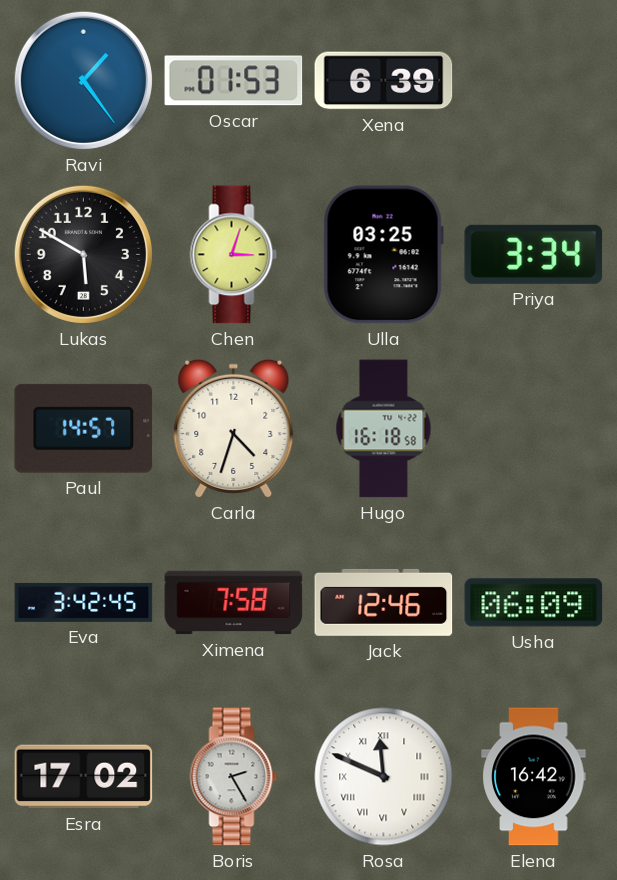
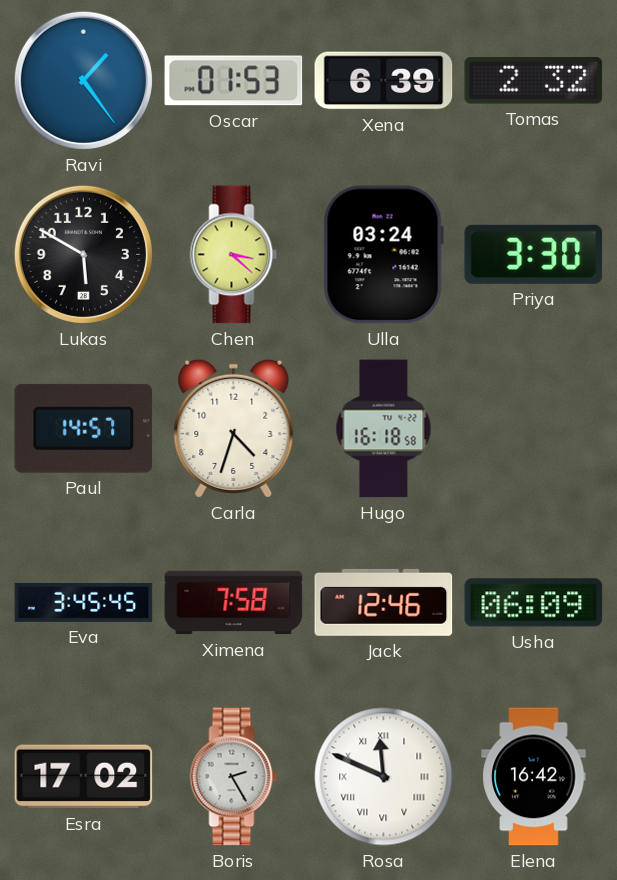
Tomas: none -> 2:32 (534, 81)
Chen: 3:03 -> 3:22 (234, 255)
Ulla: 03:25 -> 03:24 (383, 255)
Priya: 3:34 -> 3:30 (534, 254)
Eva: 3:42 -> 3:45 (84, 602)
